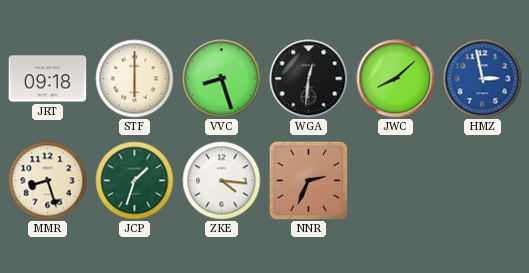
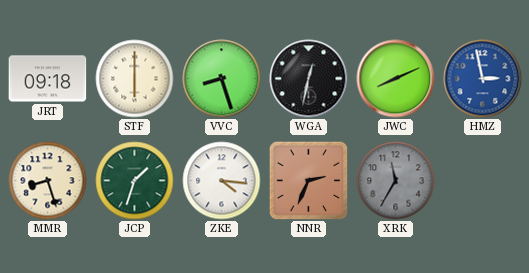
WGA: 12:31 -> 12:32 (309, 79)
JWC: 8:08 -> 8:11 (396, 79)
XRK: none -> 11:35 (396, 181)
